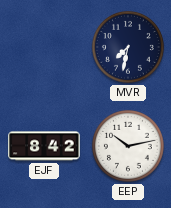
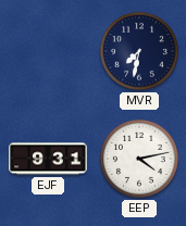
EJF: 8:42 -> 9:31 (48, 159)
EEP: 10:13 -> 4:13 (139, 159)
